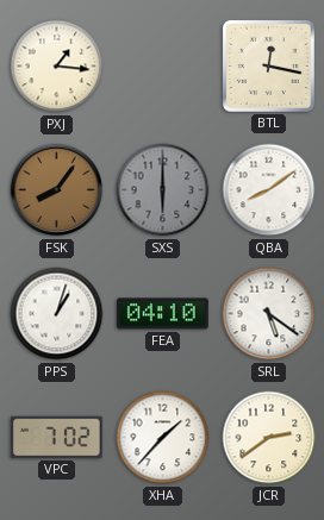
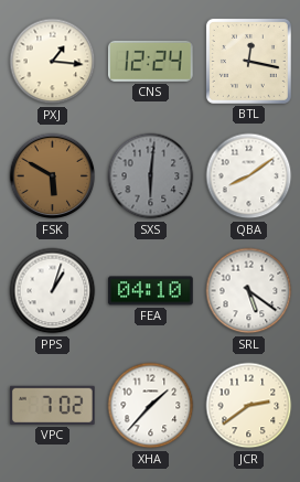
CNS: none -> 12:24 (150, 61)
FSK: 8:06 -> 5:50 (53, 176)
SXS: 6:00 -> 6:01 (151, 176)
